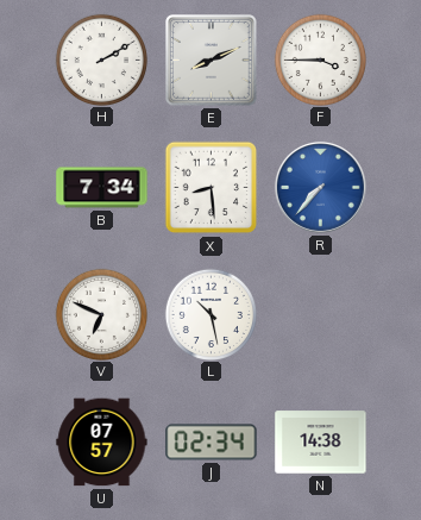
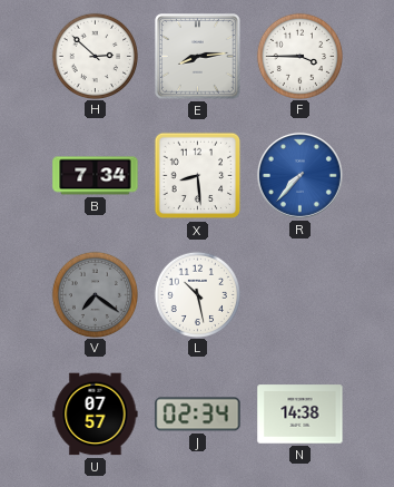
H: 2:10 -> 2:52 (95, 56)
E: 8:11 -> 8:14 (198, 57)
V: 6:49 -> 7:21 (95, 294)
V dial: white -> grey (95, 294)
